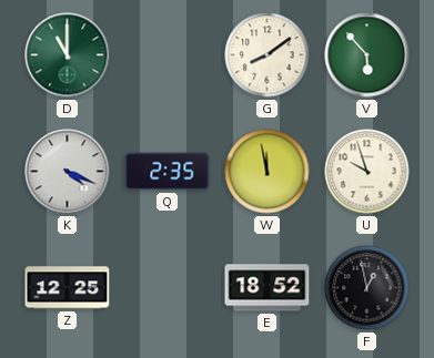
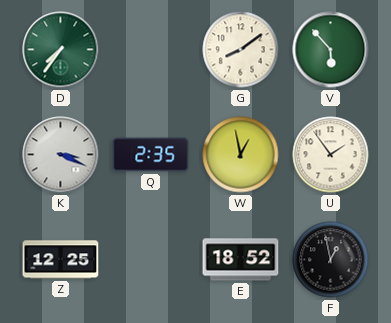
D: 11:00 -> 7:36 (61, 50)
K: 4:19 -> 3:19 (61, 155)
W: 11:58 -> 12:58 (241, 155)
U: 9:57 -> 1:54 (331, 155)
